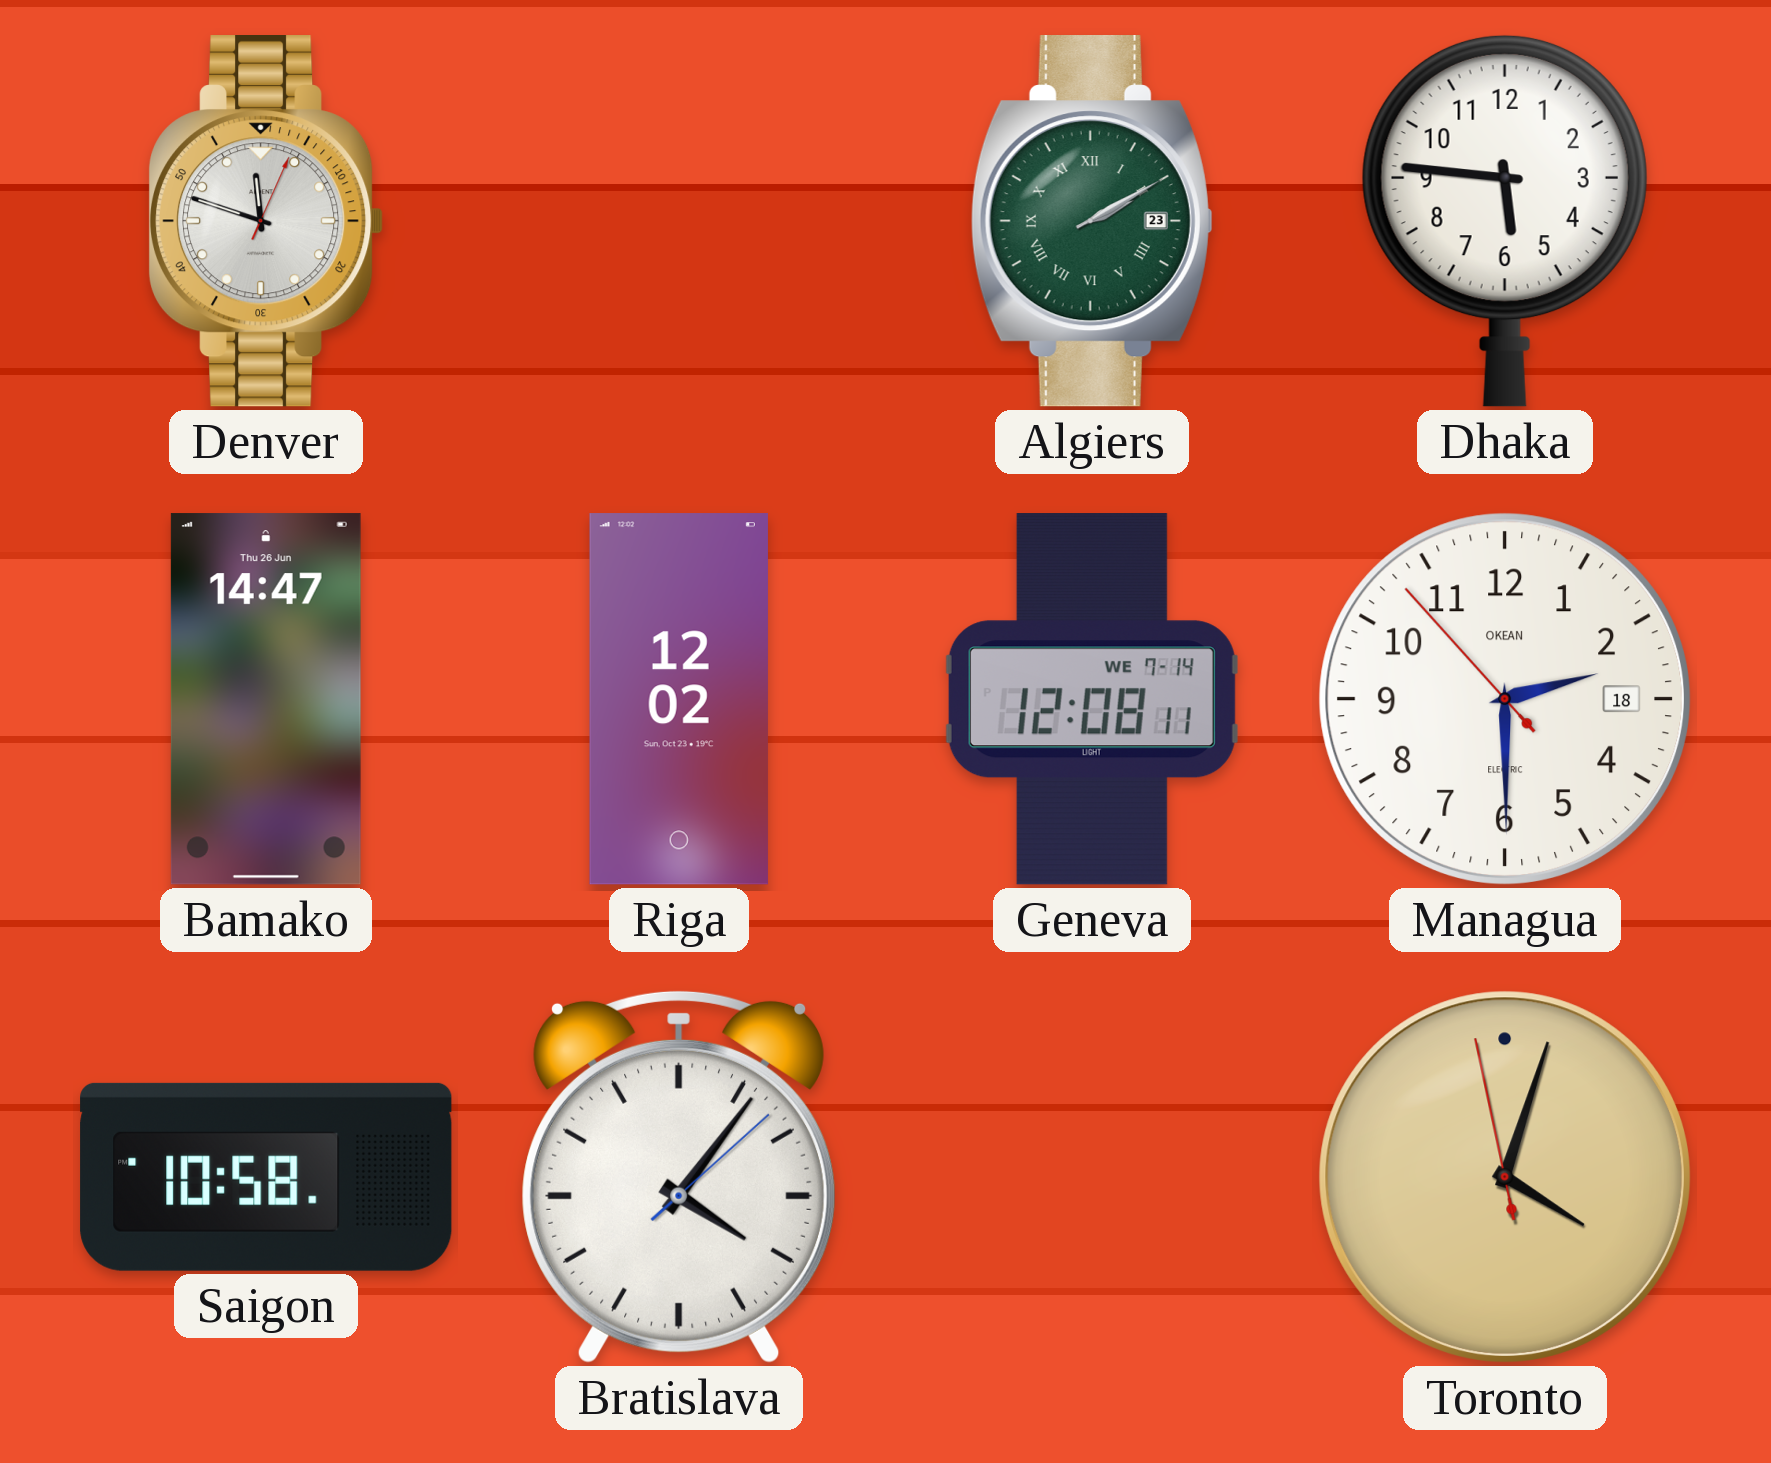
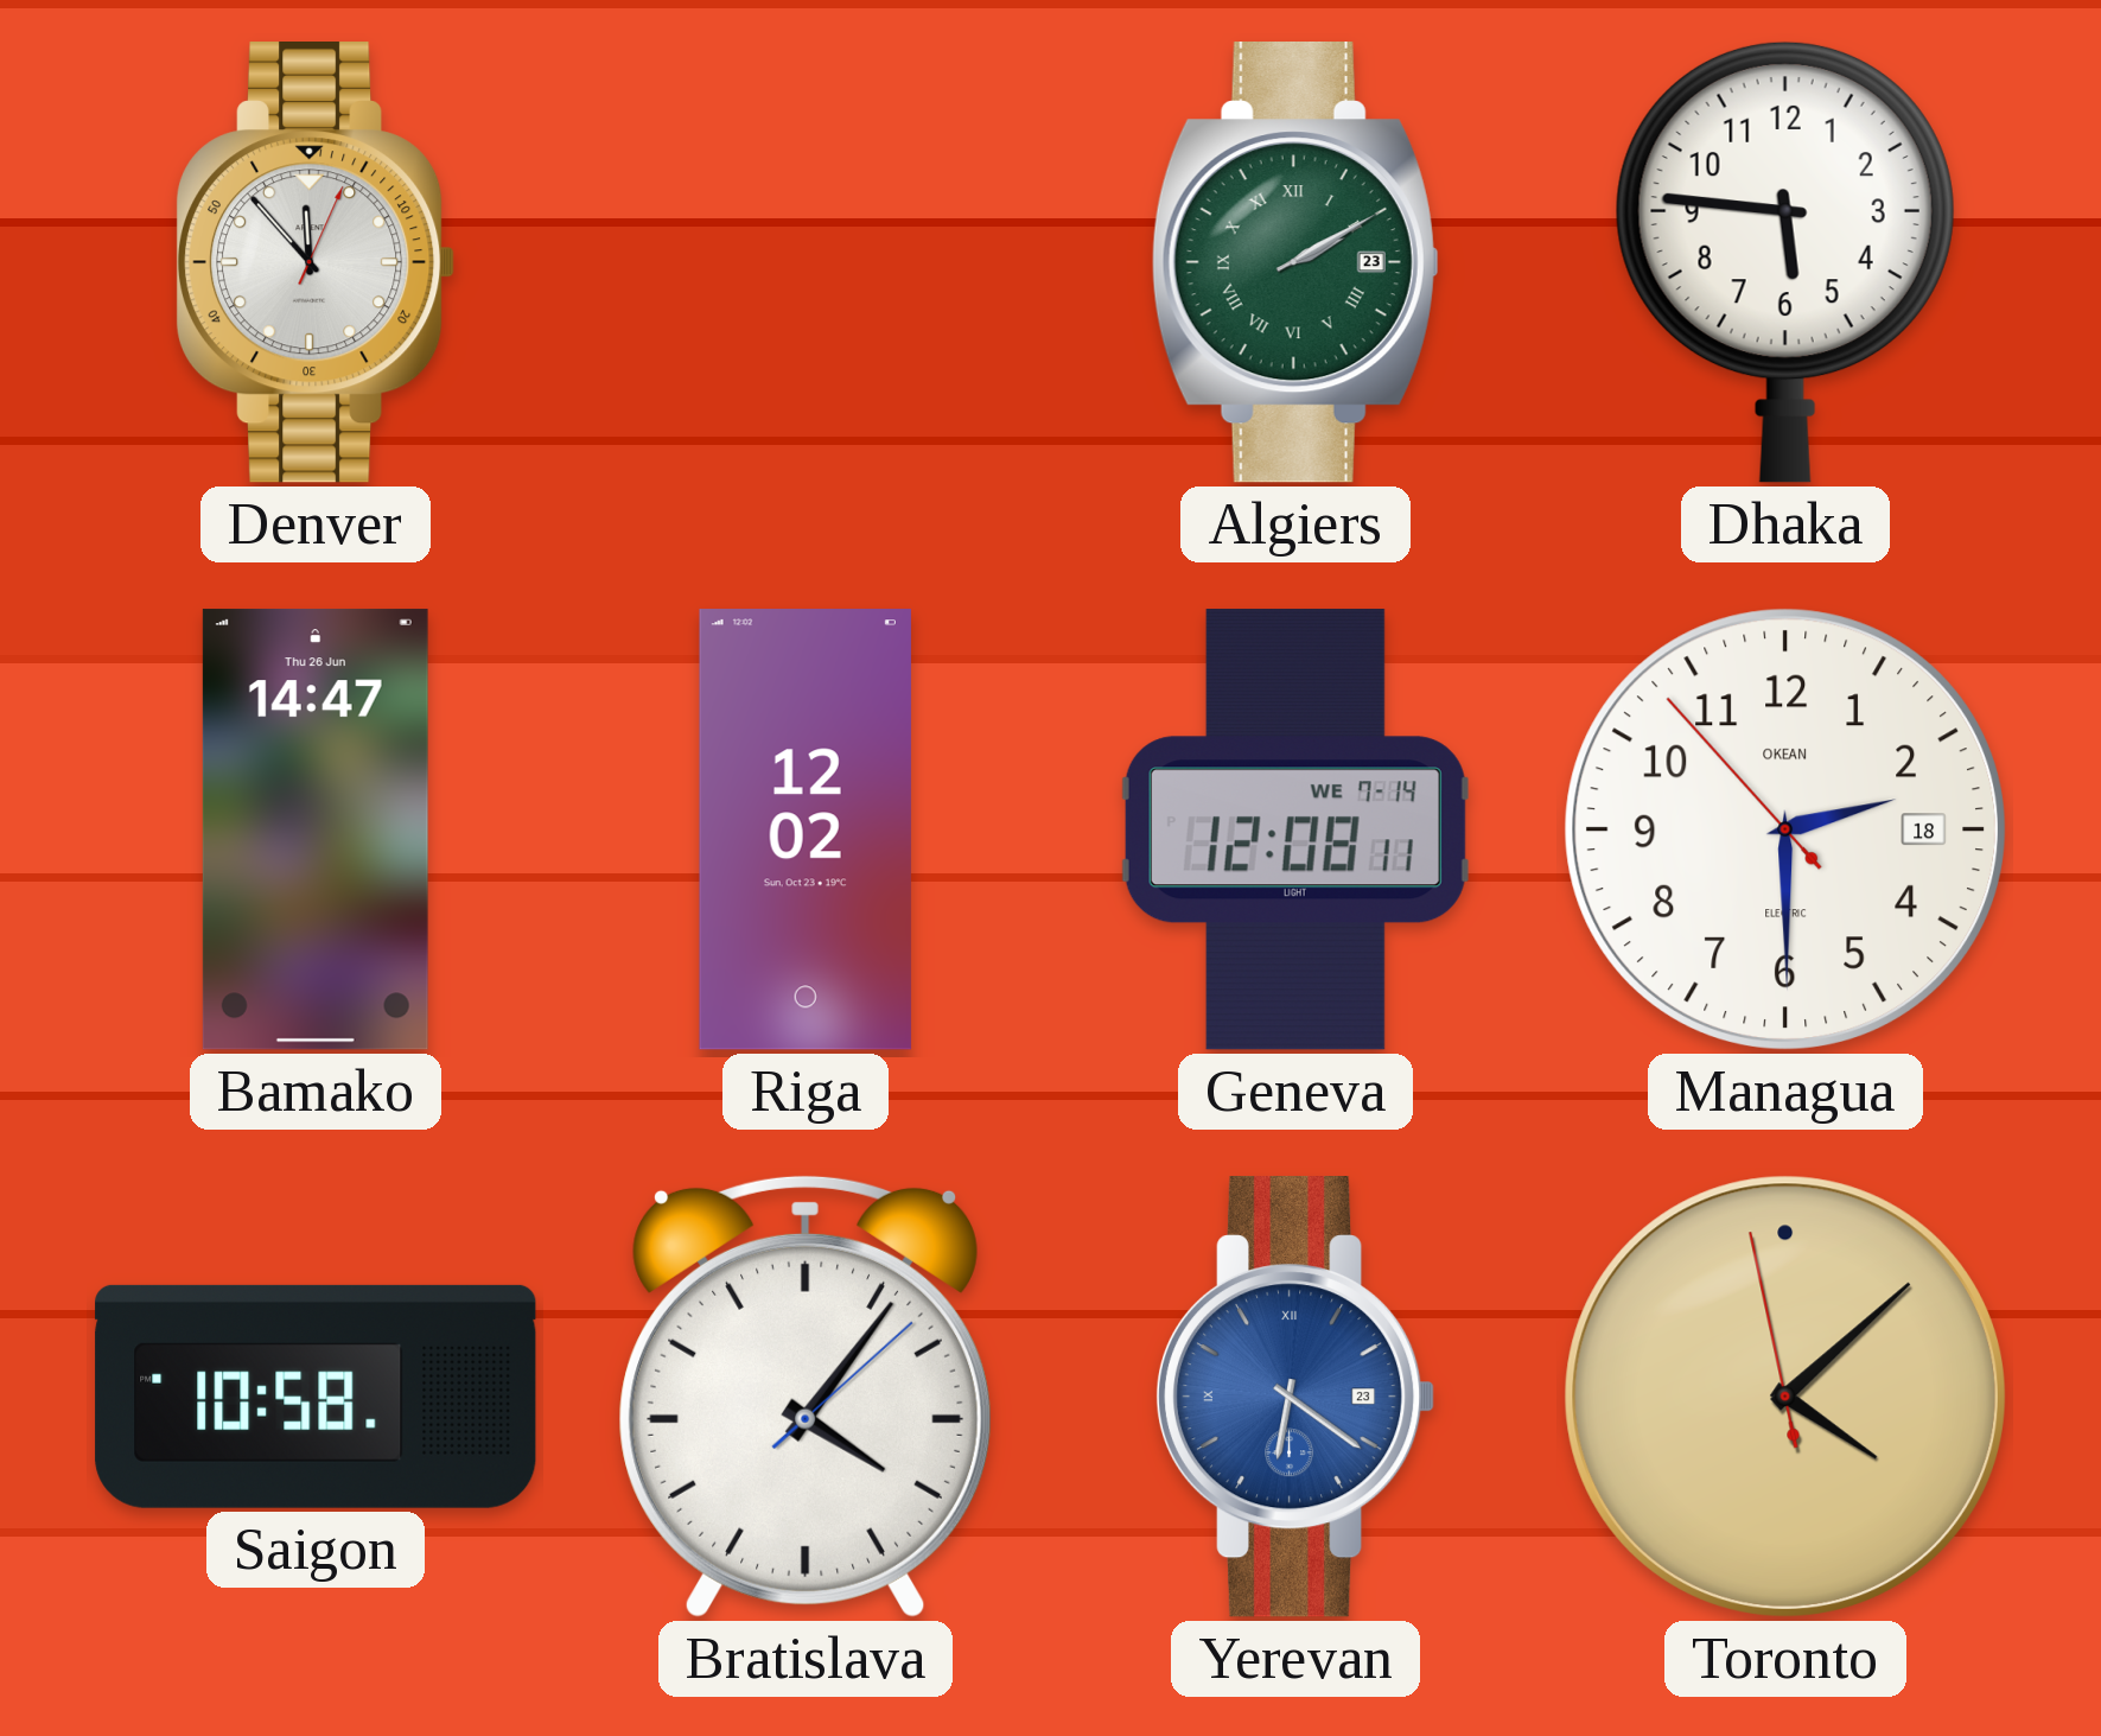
Denver: 11:48 -> 11:53 (316, 263)
Yerevan: none -> 6:21 (1295, 1398)
Toronto: 4:02 -> 4:07 (1785, 1397)
